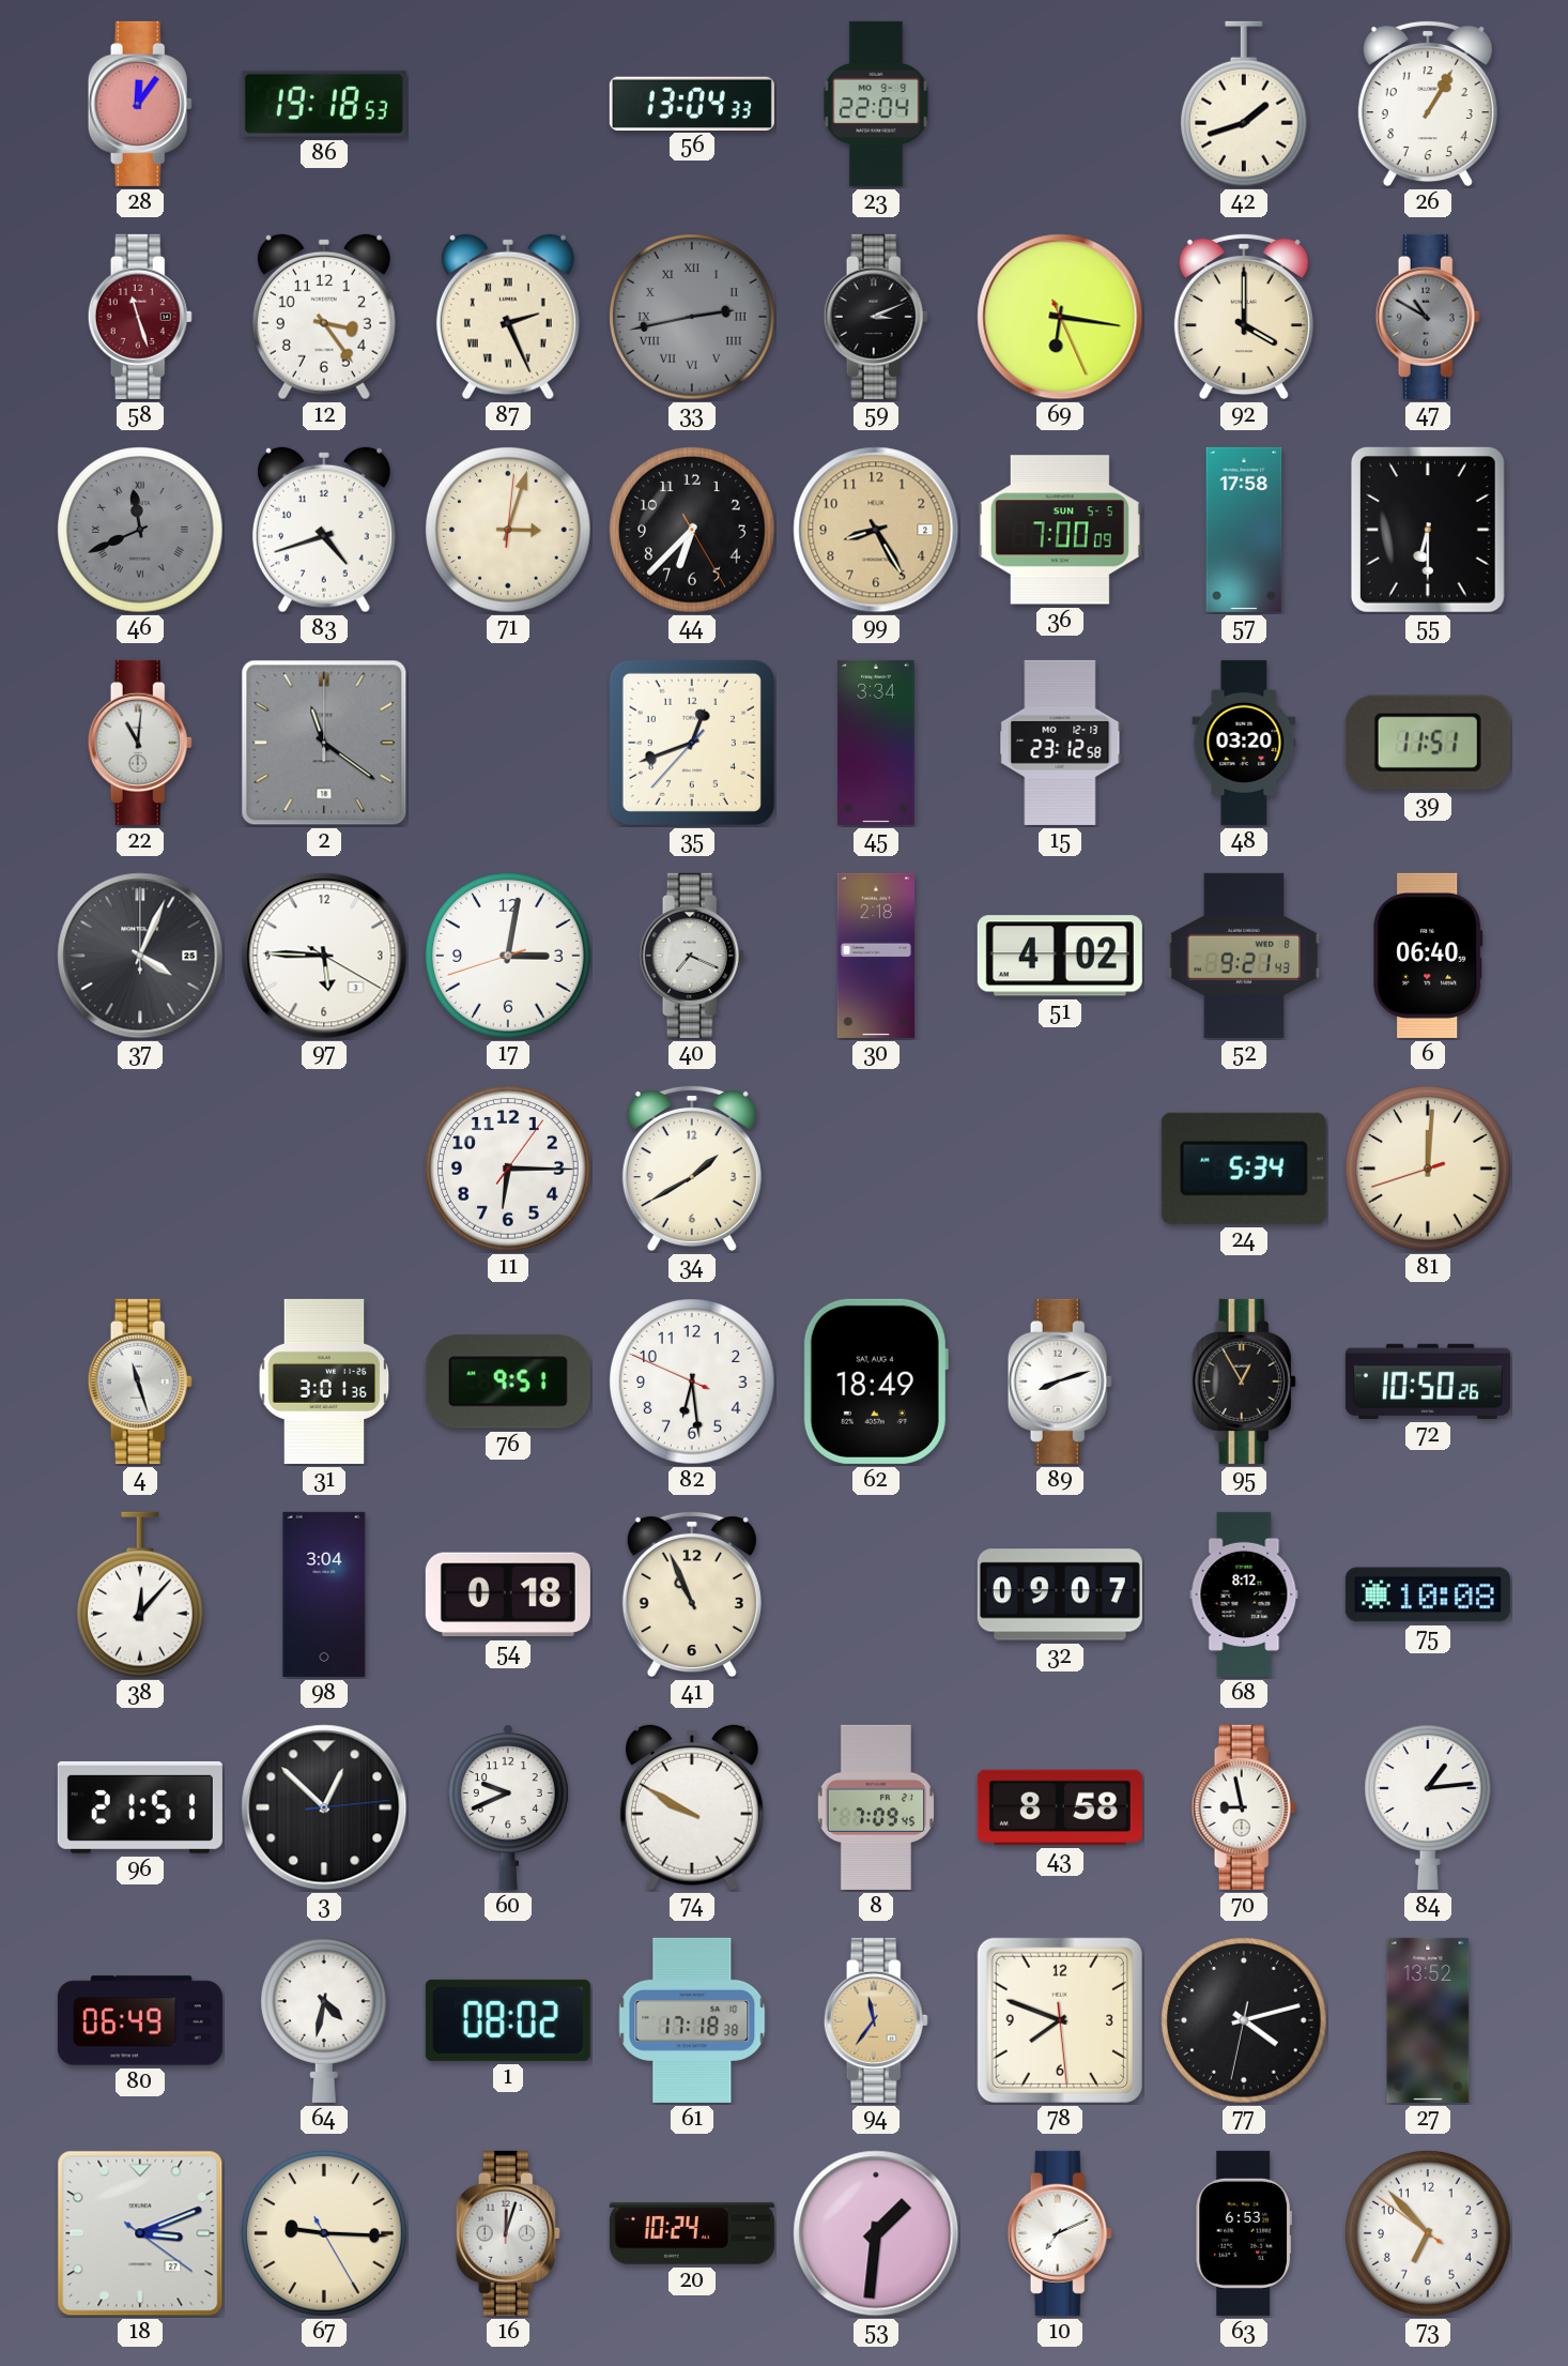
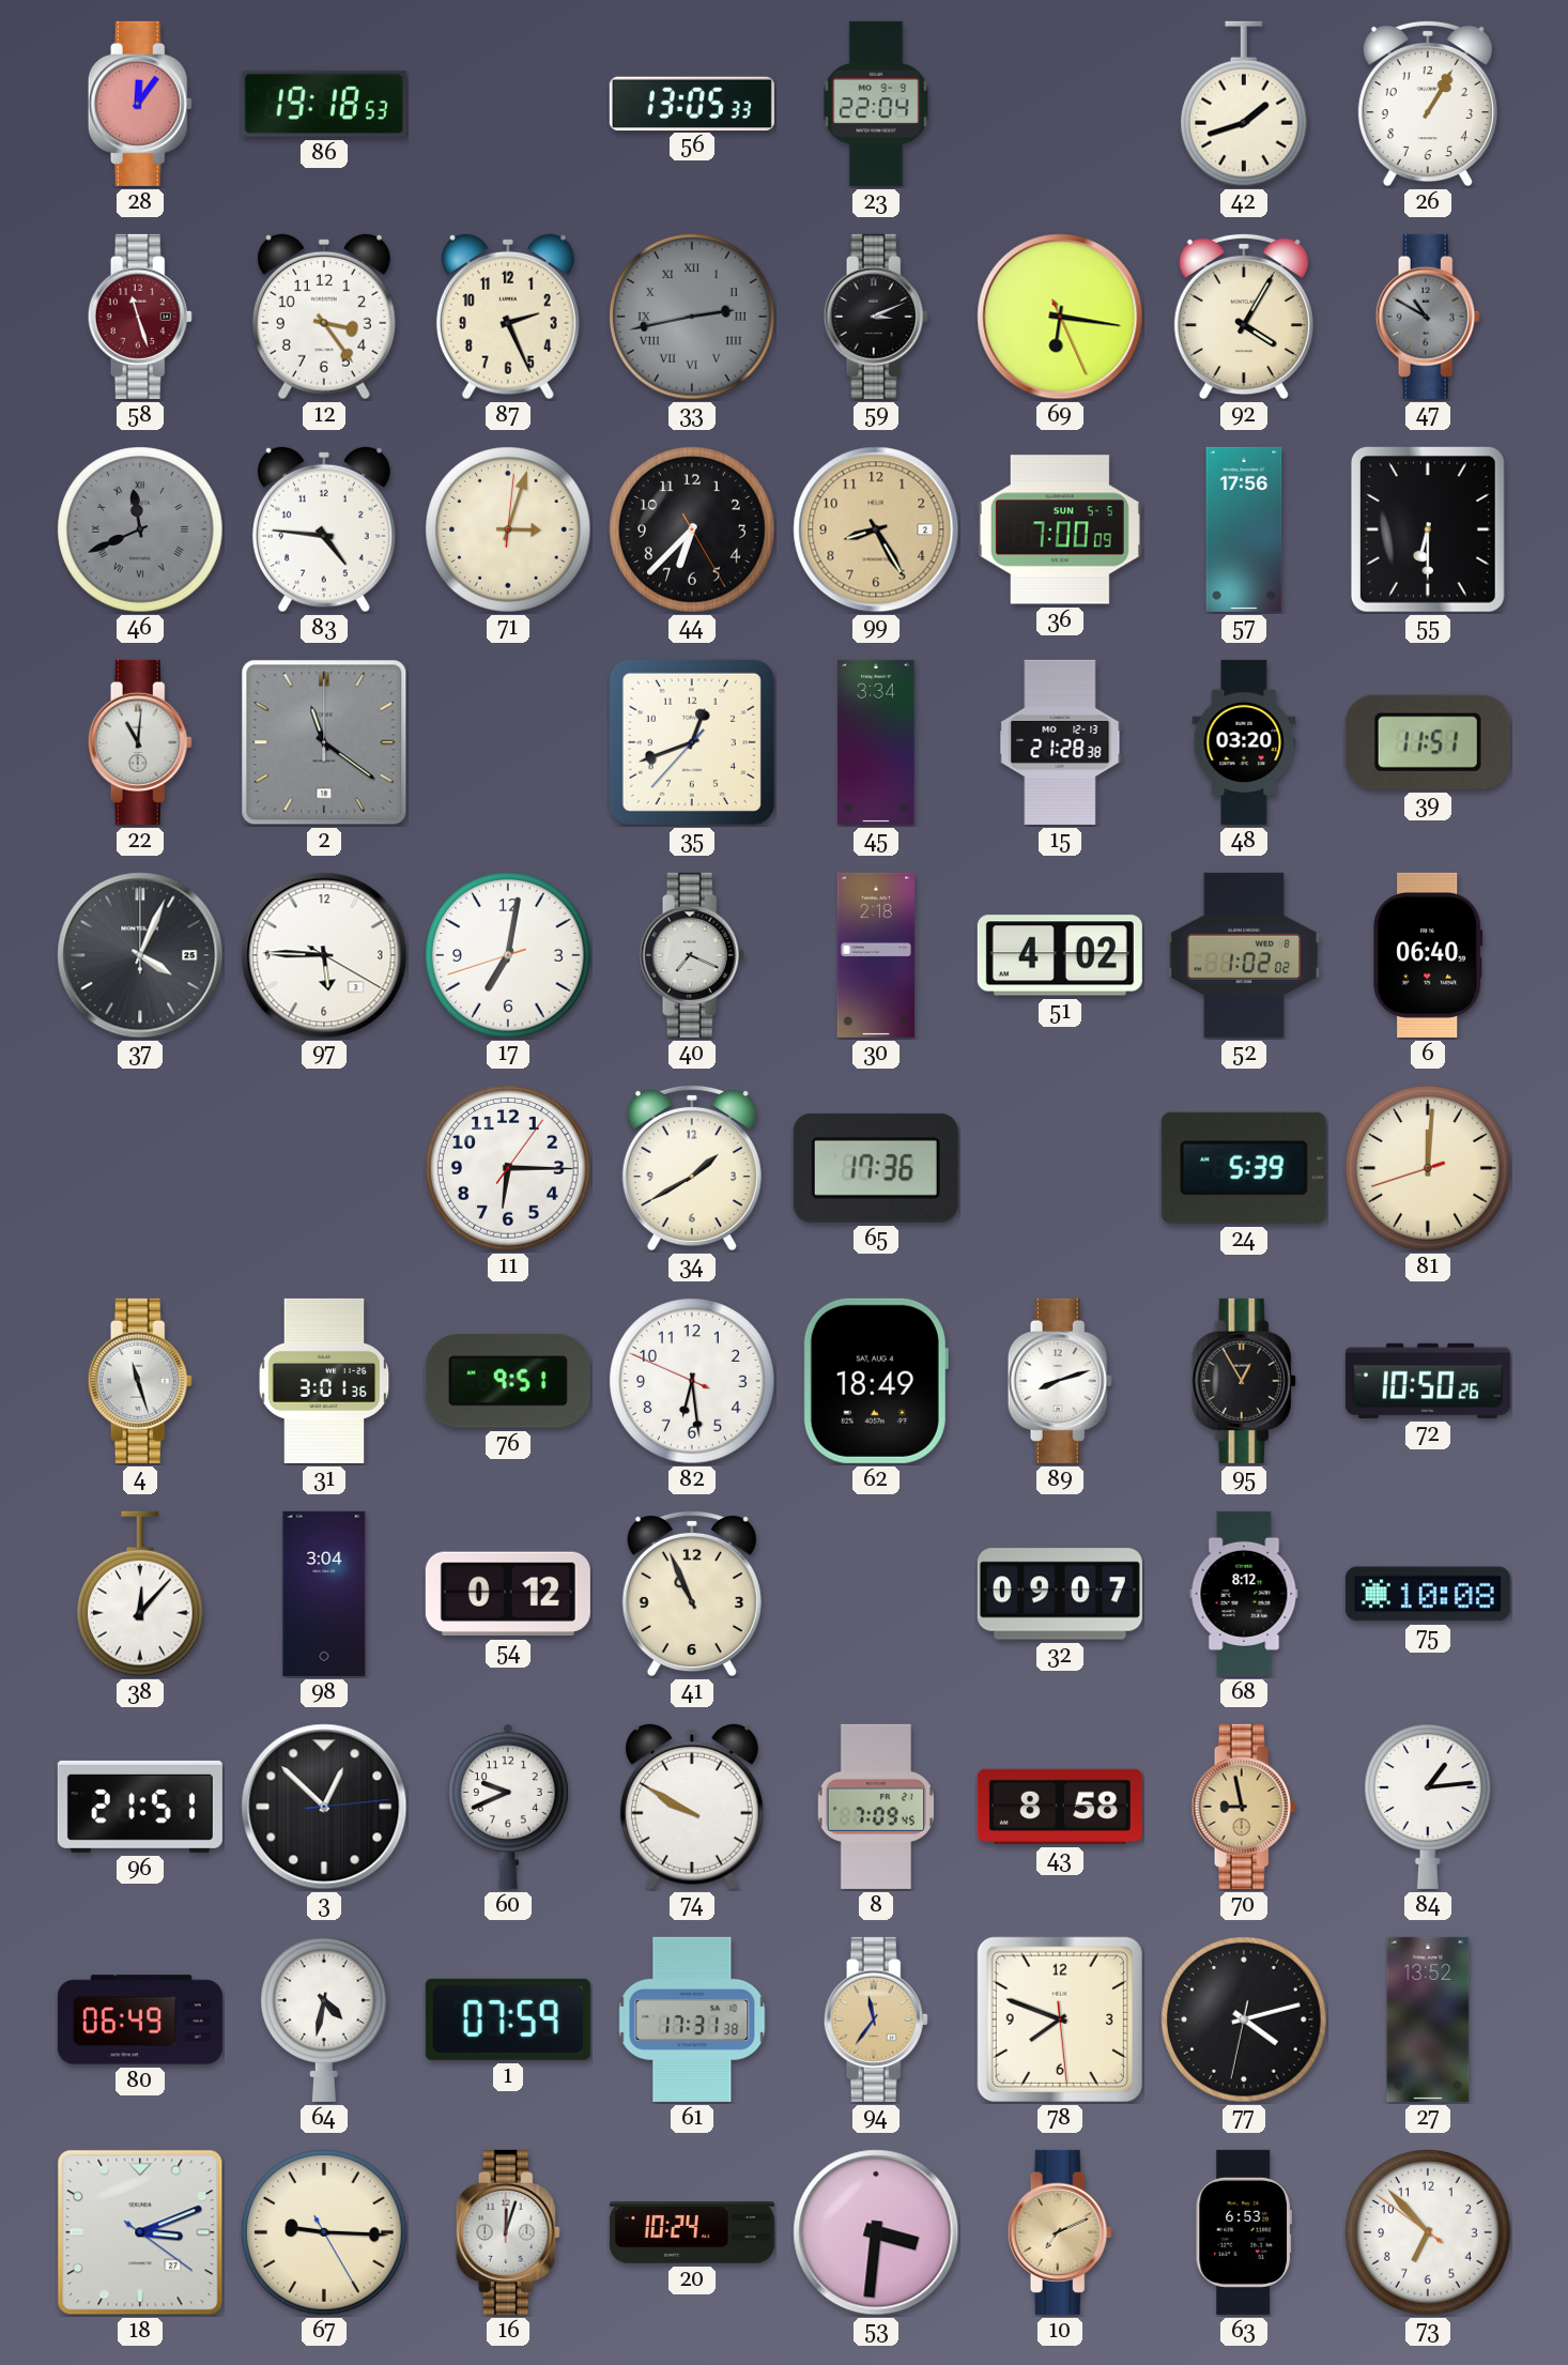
56: 13:04 -> 13:05 (692, 103)
87 numerals: Roman -> Arabic (508, 317)
92: 4:00 -> 4:05 (1244, 317)
83: 4:42 -> 4:46 (324, 529)
57: 17:58 -> 17:56 (1244, 529)
15: 23:12 -> 21:28 (1060, 742)
17: 3:01 -> 7:01 (508, 955)
52: 9:21 -> 1:02 (1244, 955)
65: none -> 17:36 (876, 1168)
24: 5:34 -> 5:39 (1244, 1168)
54: 0:18 -> 0:12 (508, 1594)
70 dial: white -> champagne (1244, 1807)
1: 08:02 -> 07:59 (508, 2020)
61: 17:18 -> 17:31 (692, 2020)
53: 1:31 -> 3:31 (876, 2232)
10 dial: white -> champagne (1060, 2232)
